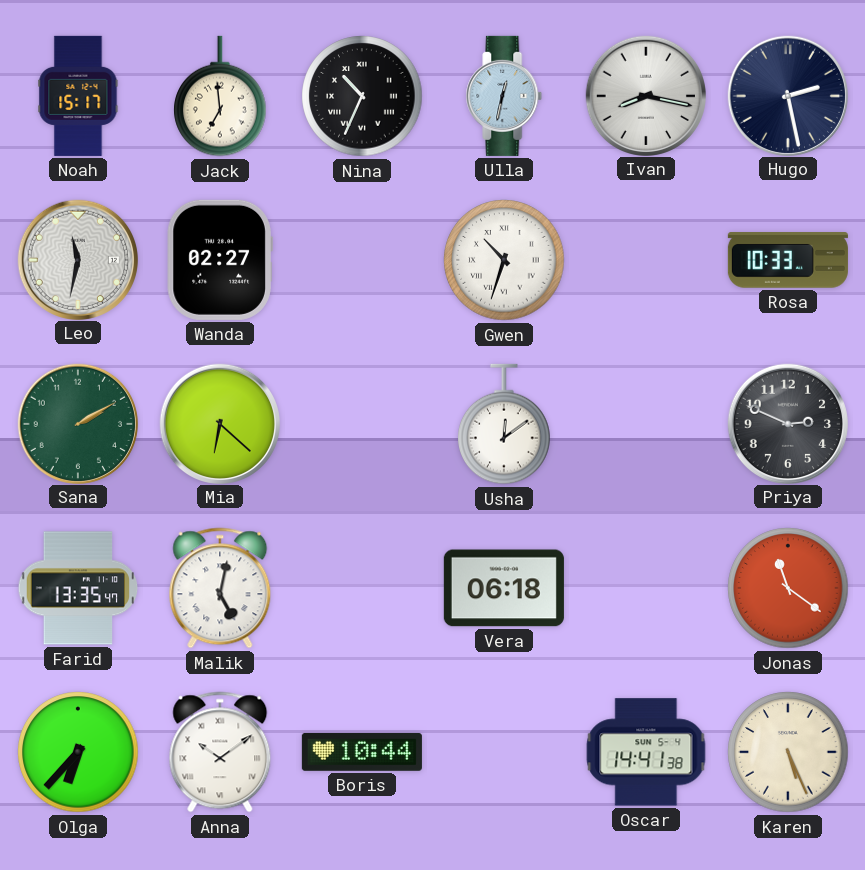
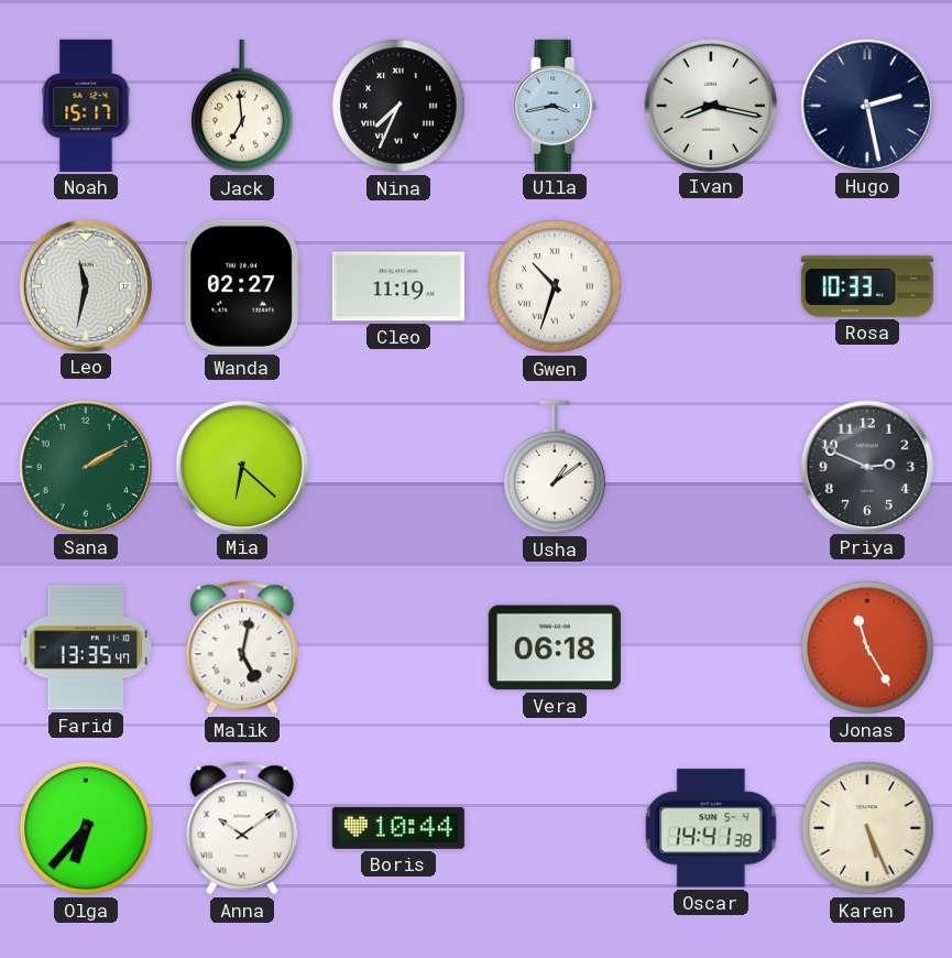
Nina: 10:34 -> 7:34 (398, 106)
Ulla: 12:32 -> 3:43 (555, 106)
Cleo: none -> 11:19 (398, 286)
Usha: 12:09 -> 1:09 (555, 467)
Jonas: 11:21 -> 11:25 (867, 647)
